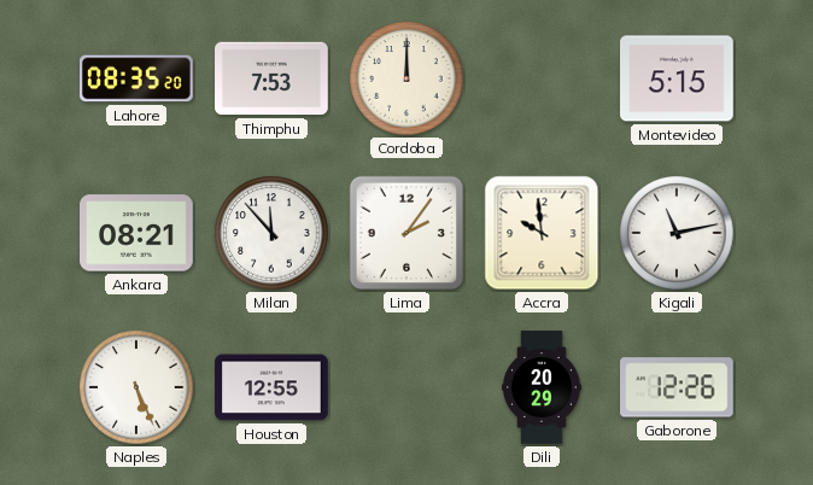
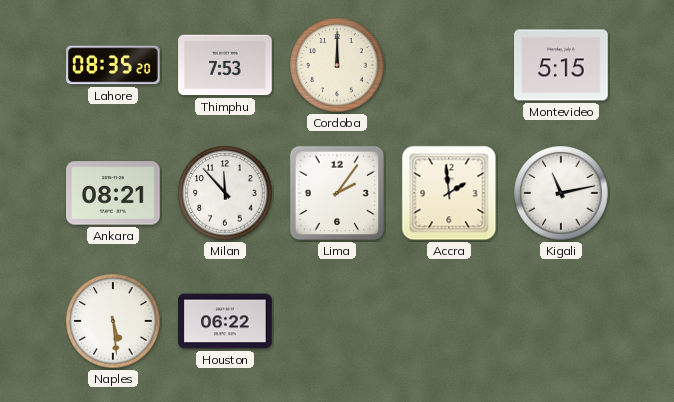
Accra: 9:59 -> 1:59 (449, 193)
Naples: 5:26 -> 5:29 (113, 321)
Houston: 12:55 -> 06:22 (225, 321)
Dili: 20:29 -> none (543, 387)
Gaborone: 12:26 -> none (678, 387)
